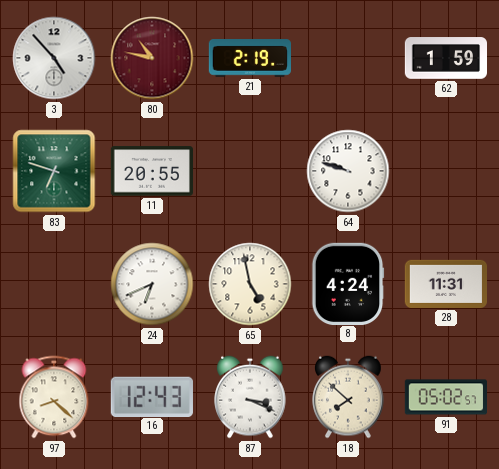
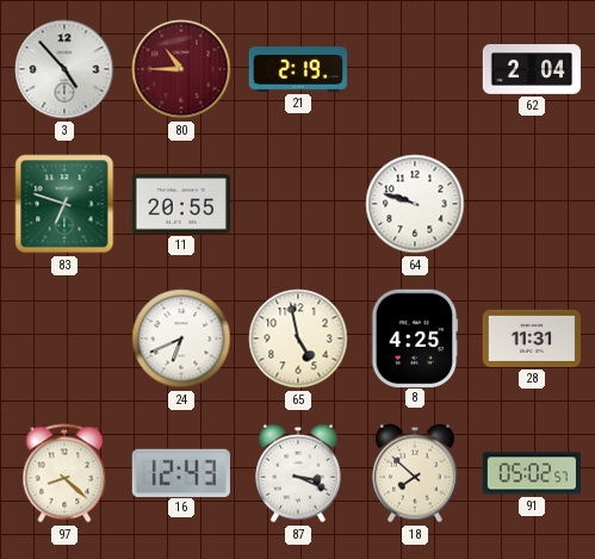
80: 10:47 -> 10:45 (181, 69)
62: 1:59 -> 2:04 (531, 69)
8: 4:24 -> 4:25 (415, 337)
